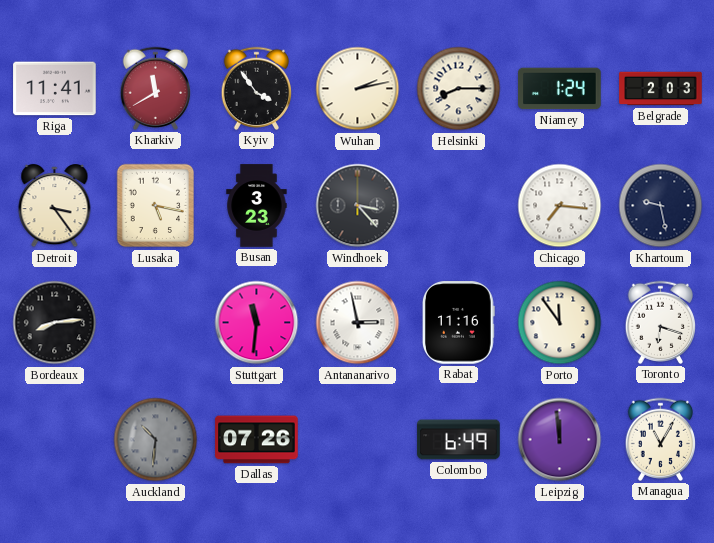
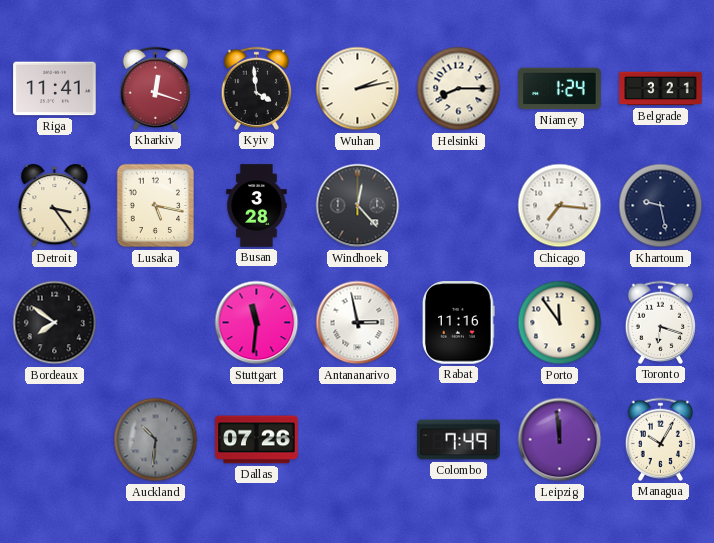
Kharkiv: 11:40 -> 12:18 (155, 88)
Kyiv: 3:54 -> 3:59 (256, 88)
Belgrade: 2:03 -> 3:21 (661, 89)
Busan: 3:23 -> 3:28 (257, 206)
Windhoek: 3:23 -> 12:23 (358, 206)
Bordeaux: 8:14 -> 7:51 (55, 323)
Colombo: 6:49 -> 7:49 (459, 440)
Managua: 11:05 -> 10:05 (660, 439)
